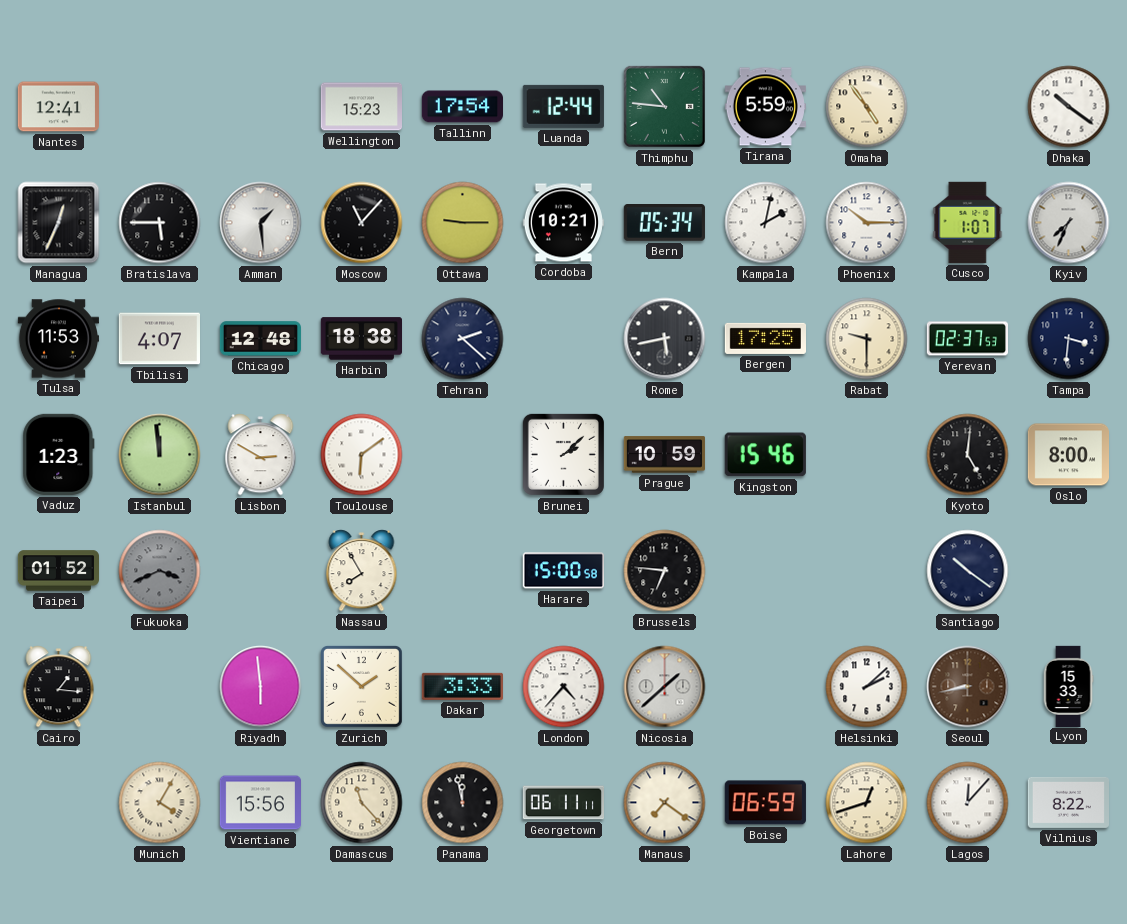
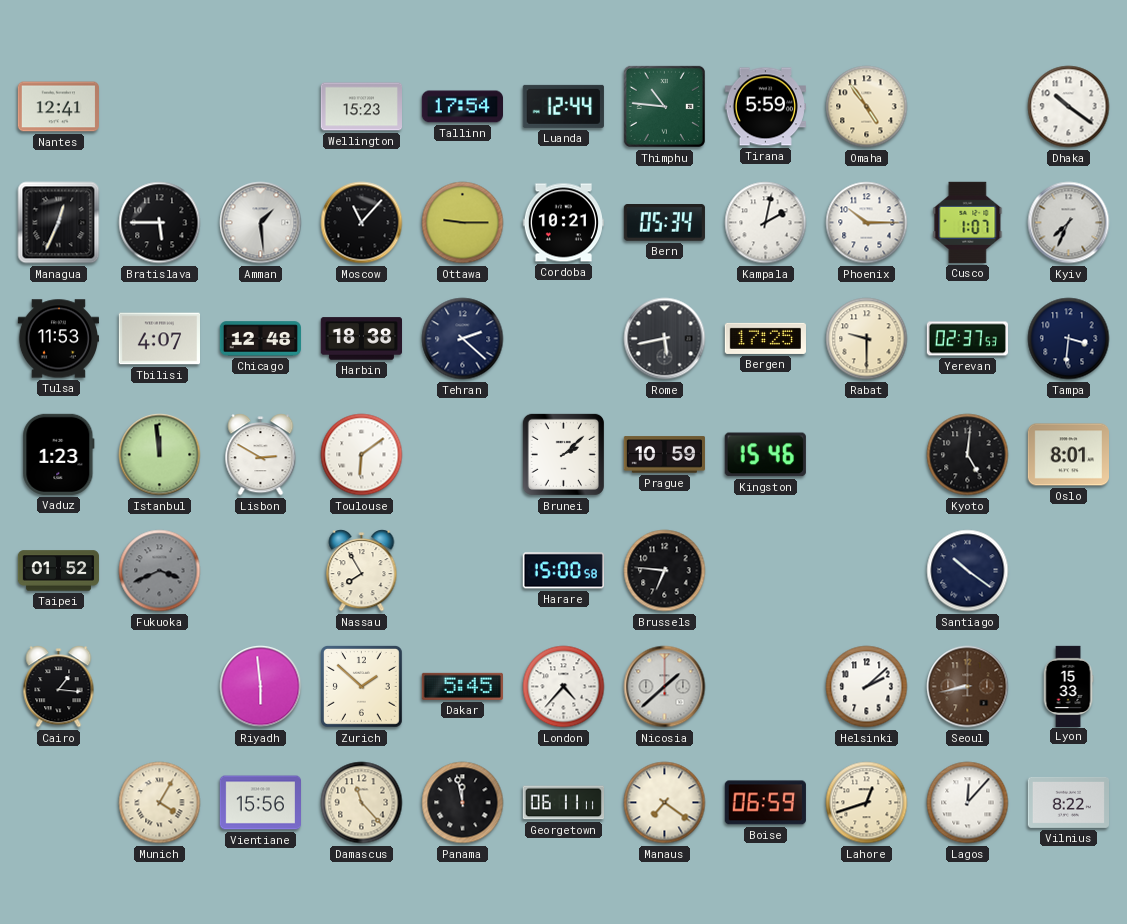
Oslo: 8:00 -> 8:01 (1068, 455)
Dakar: 3:33 -> 5:45 (462, 686)
